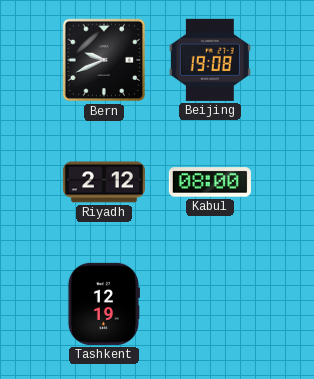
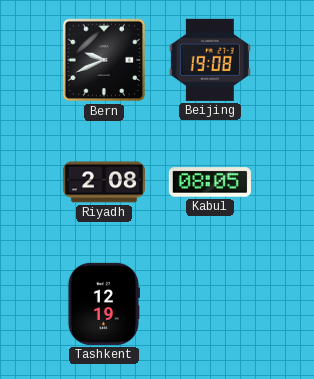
Riyadh: 2:12 -> 2:08 (104, 182)
Kabul: 08:00 -> 08:05 (210, 182)
